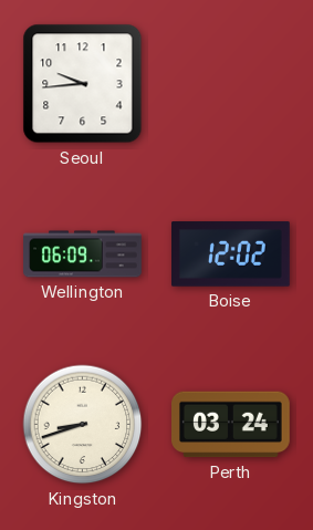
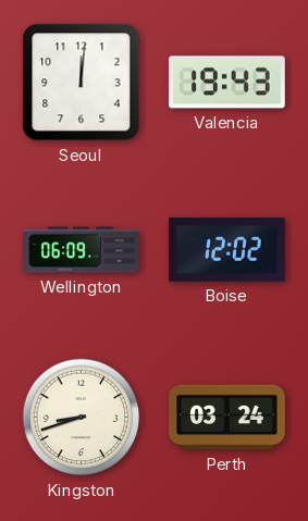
Seoul: 9:44 -> 12:01 (82, 83)
Valencia: none -> 19:43 (226, 83)
